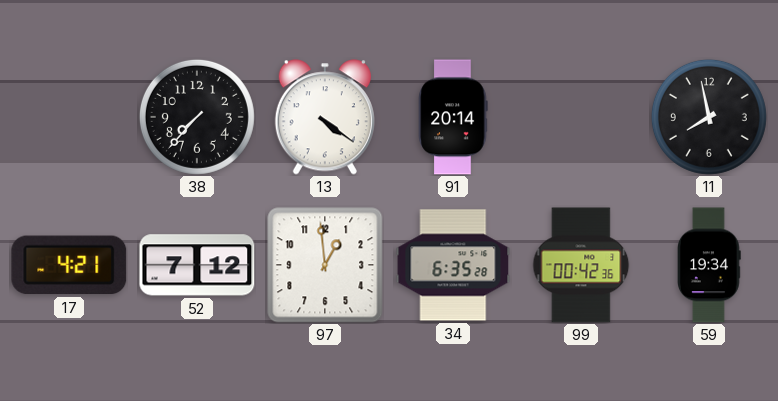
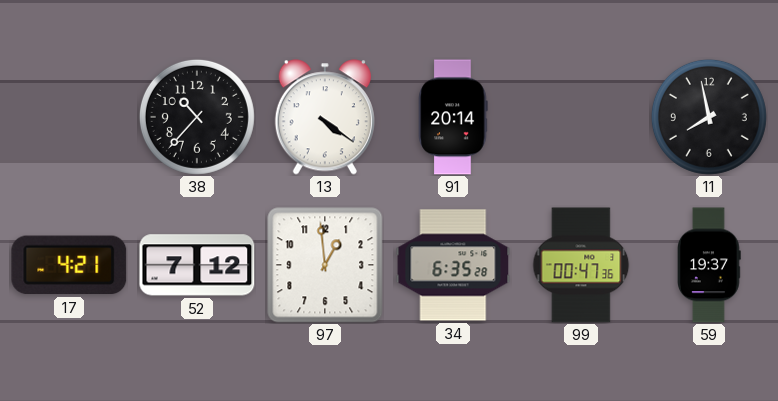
38: 7:37 -> 10:37 (197, 117)
99: 00:42 -> 00:47 (581, 265)
59: 19:34 -> 19:37 (710, 265)
